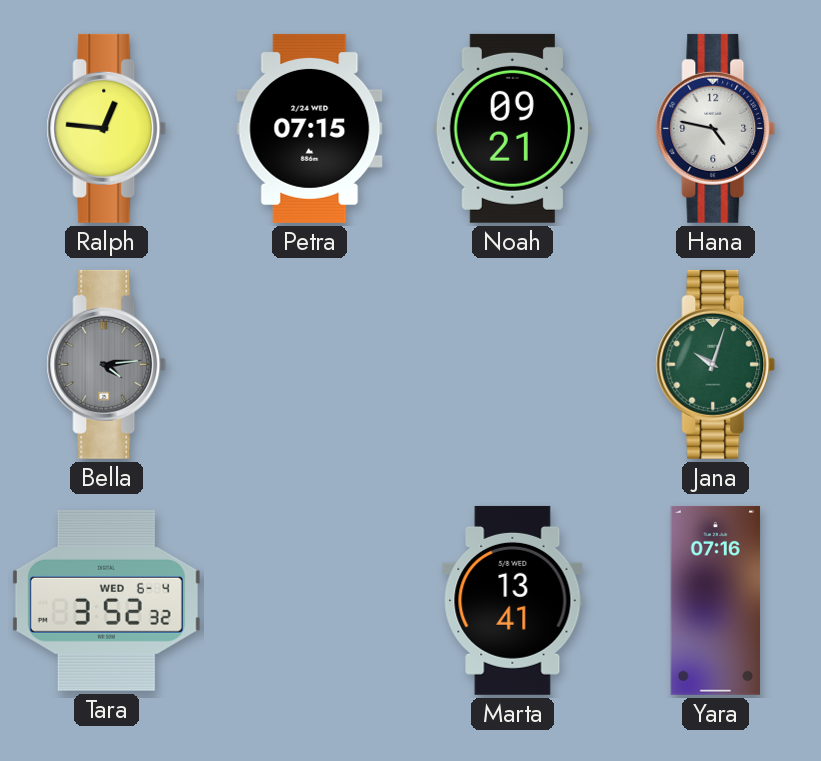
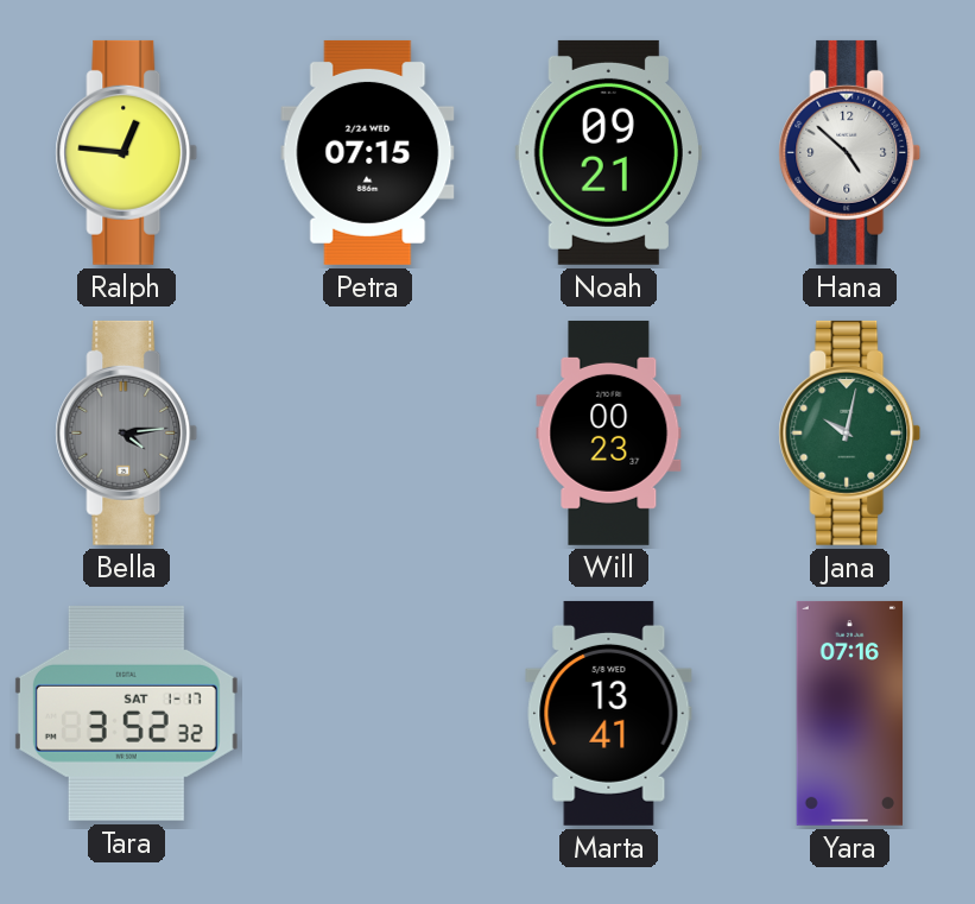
Hana: 4:47 -> 4:52 (850, 152)
Will: none -> 00:23 (609, 432)
Jana: 10:03 -> 10:02 (850, 432)
Tara date: WED 6-4 -> SAT 1-17 (126, 713)
